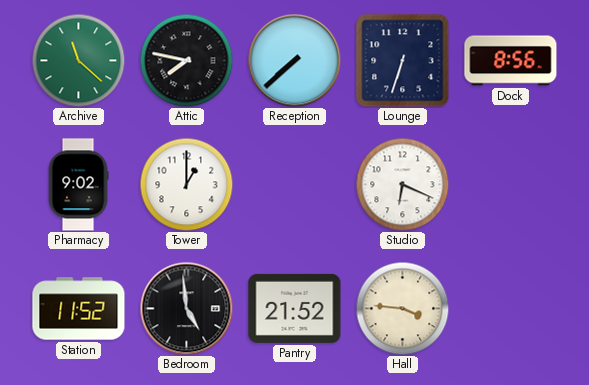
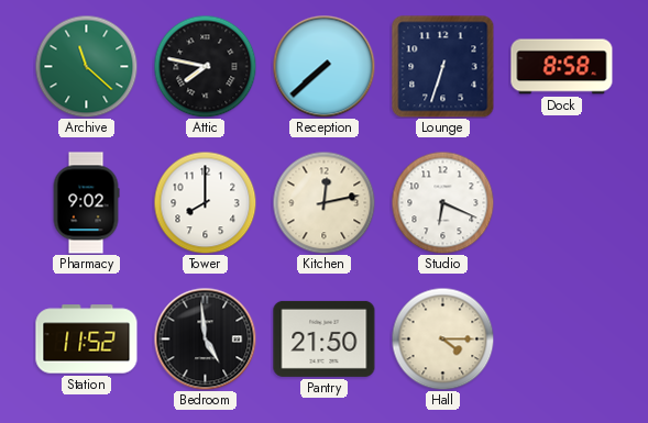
Dock: 8:56 -> 8:58 (562, 67)
Tower: 1:00 -> 8:00 (205, 202)
Kitchen: none -> 12:13 (323, 202)
Pantry: 21:52 -> 21:50 (325, 338)
Hall: 3:46 -> 4:15 (442, 338)
